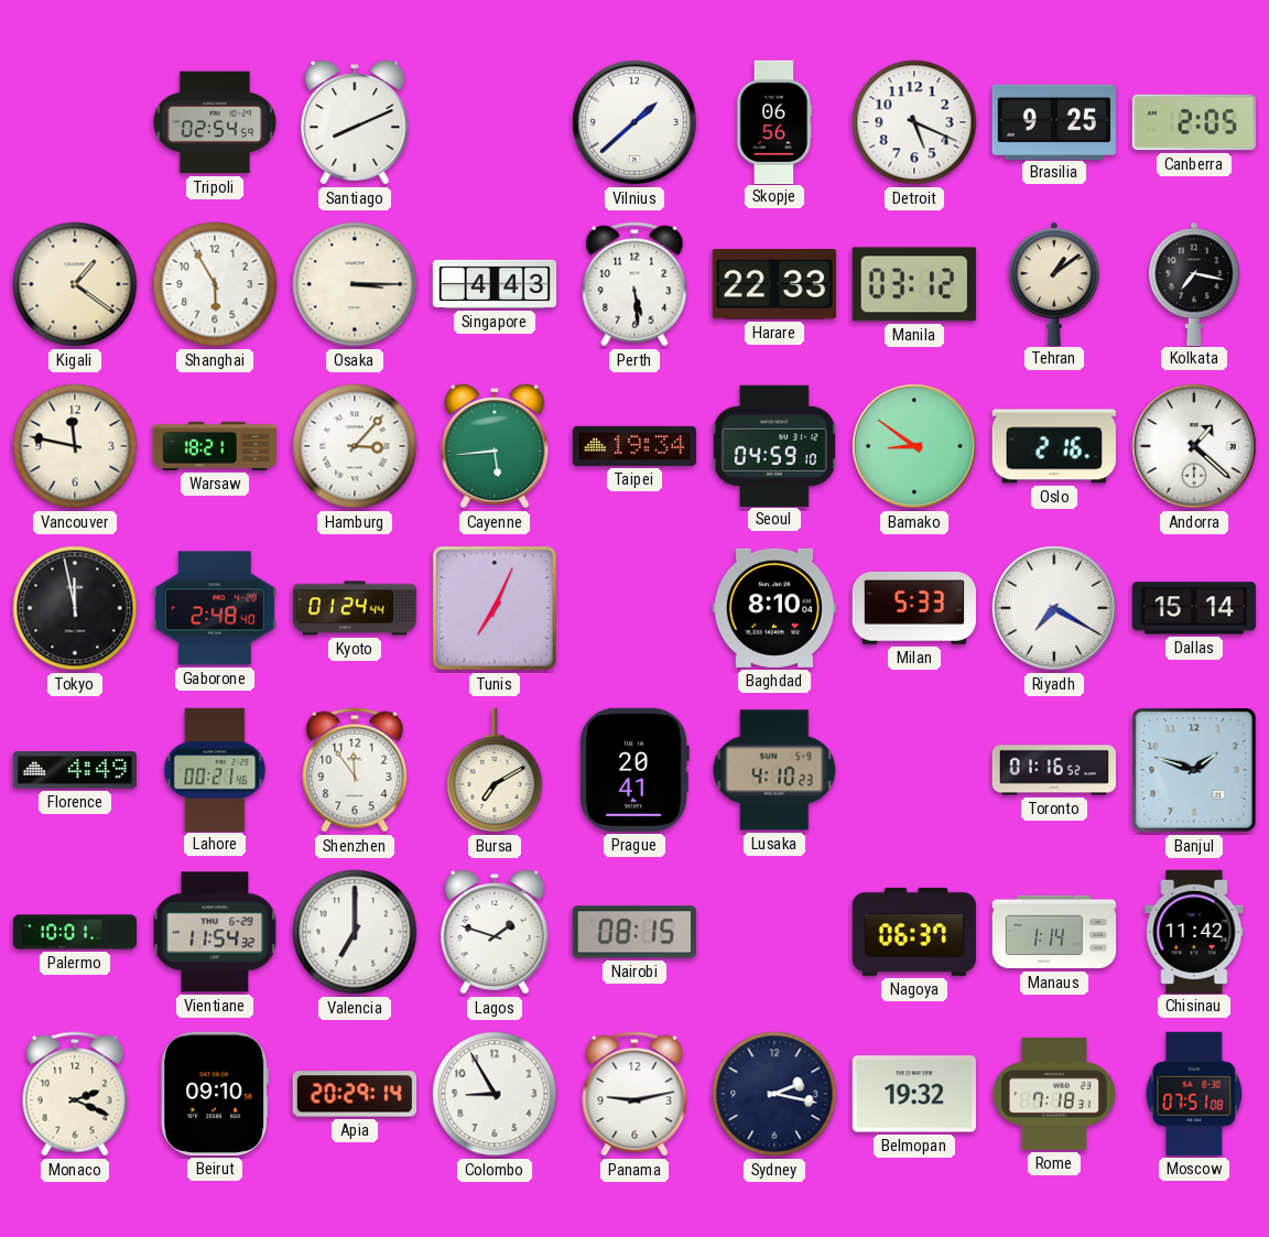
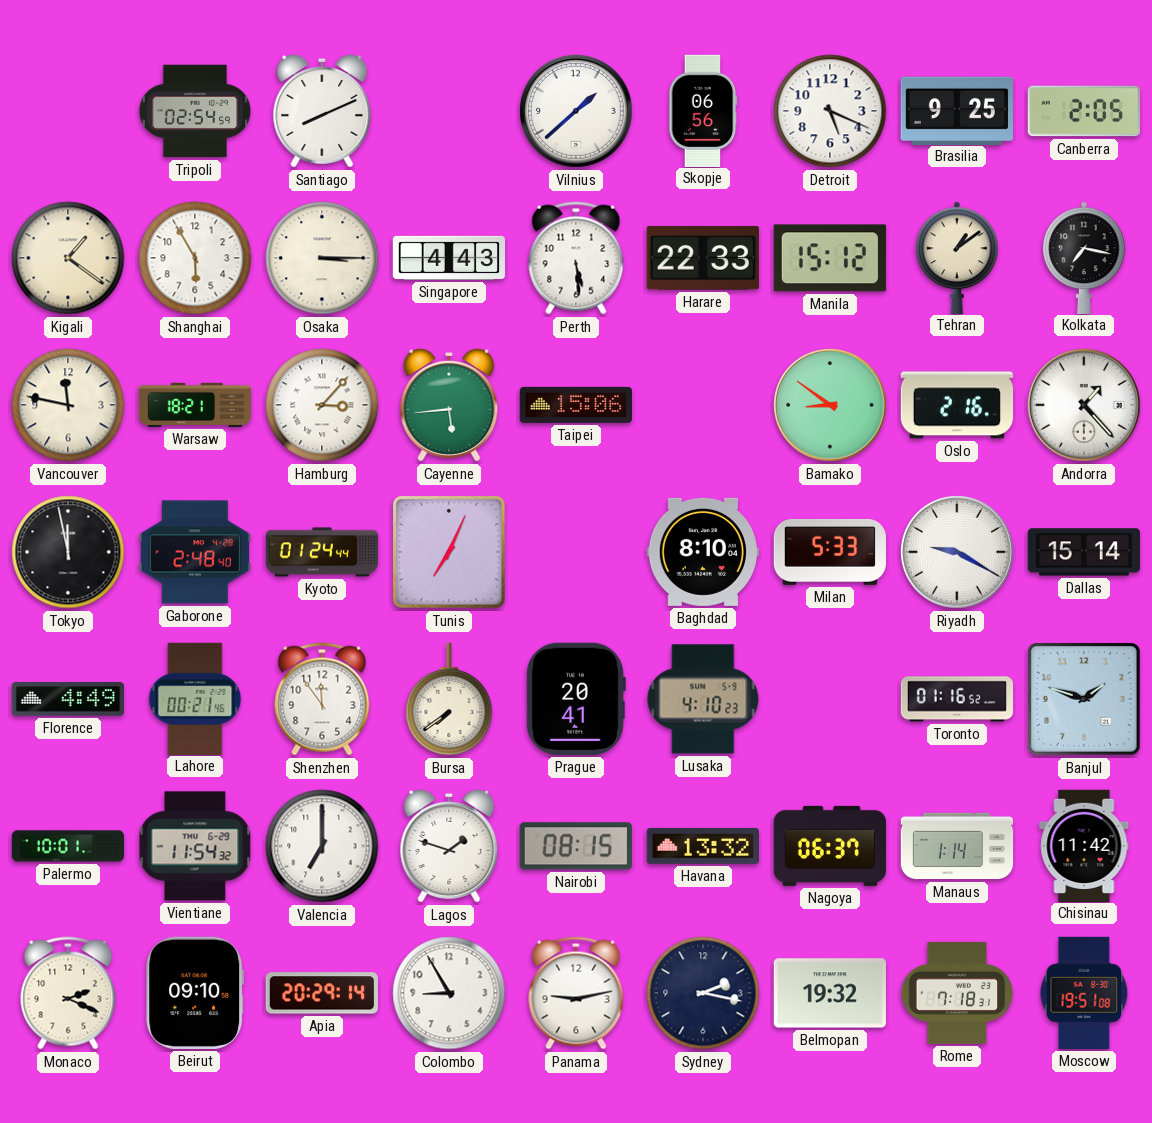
Manila: 03:12 -> 15:12 (830, 258)
Taipei: 19:34 -> 15:06 (576, 405)
Seoul: 04:59 -> none (774, 445)
Andorra: 1:22 -> 1:23 (1085, 406)
Riyadh: 7:20 -> 9:20 (958, 553)
Bursa: 7:10 -> 7:39 (449, 699)
Havana: none -> 13:32 (702, 846)
Moscow: 07:51 -> 19:51 (1084, 993)
